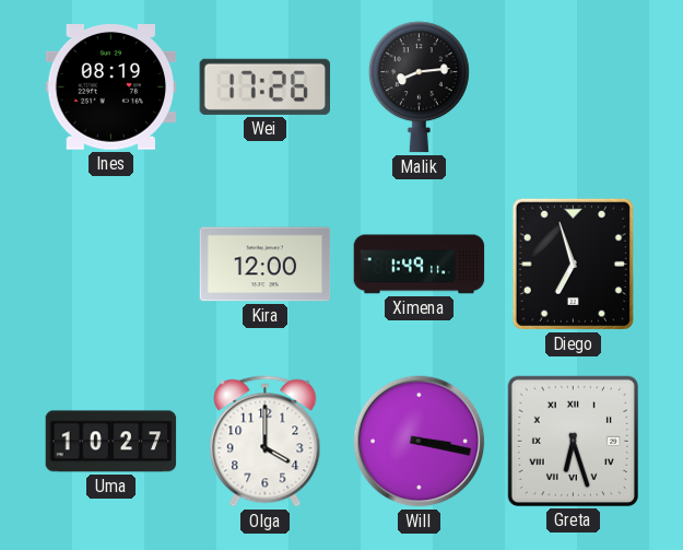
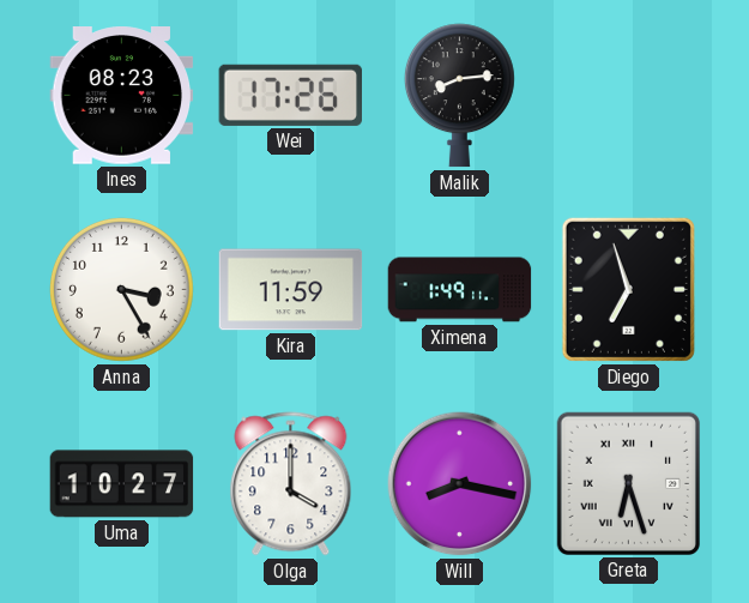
Ines: 08:19 -> 08:23 (122, 96)
Anna: none -> 3:25 (121, 289)
Kira: 12:00 -> 11:59 (291, 290)
Will: 3:17 -> 8:17 (460, 484)
